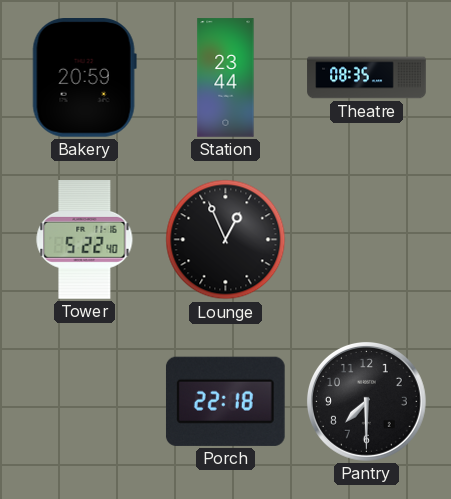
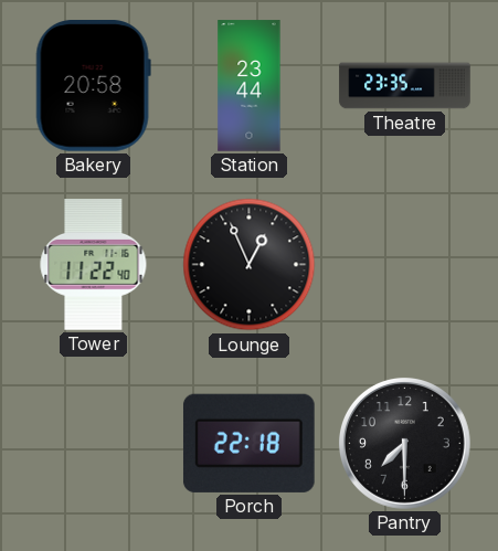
Bakery: 20:59 -> 20:58 (93, 86)
Theatre: 08:35 -> 23:35 (405, 86)
Tower: 5:22 -> 11:22 (94, 265)
